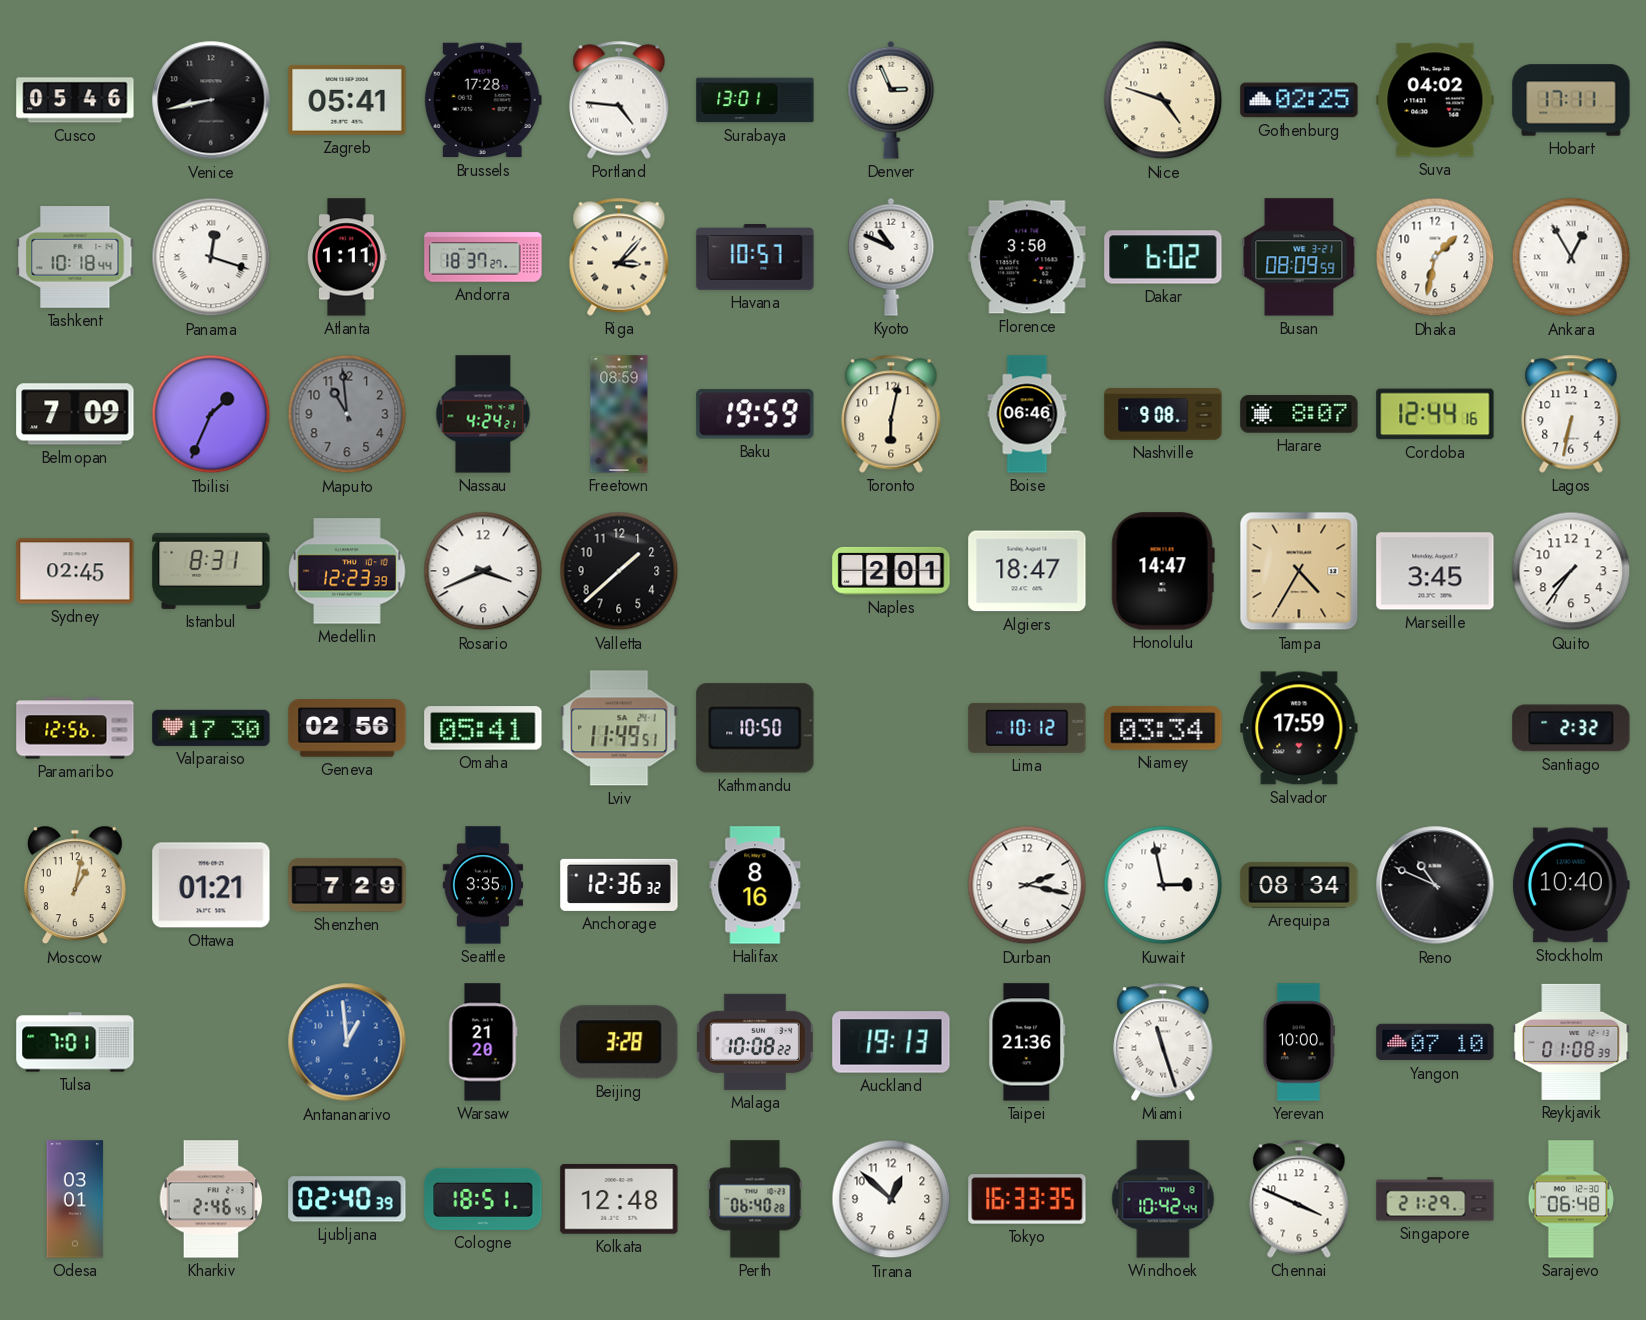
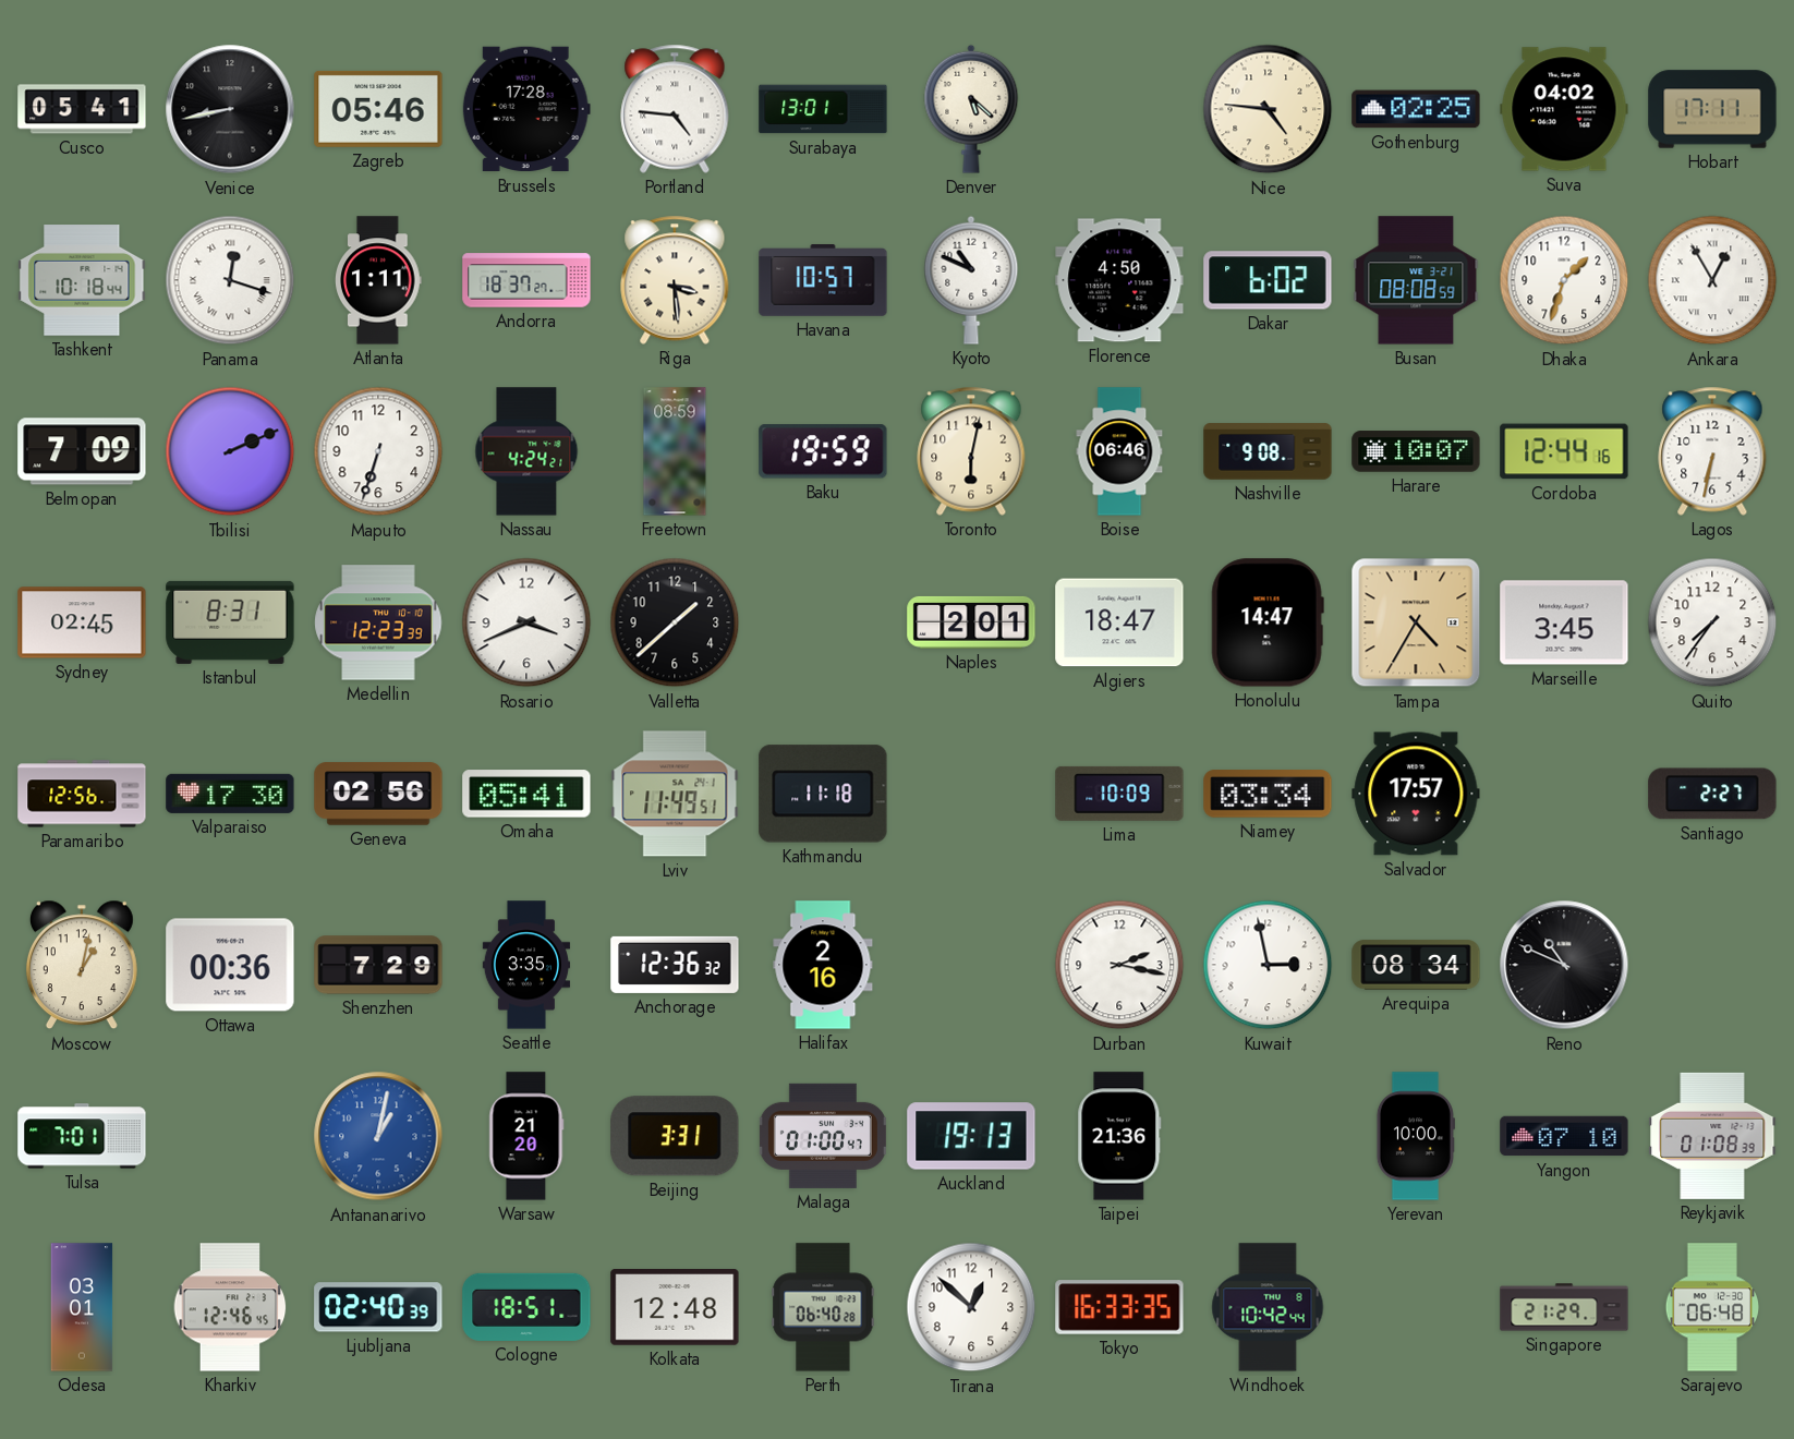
Cusco: 05:46 -> 05:41 (82, 109)
Zagreb: 05:41 -> 05:46 (378, 109)
Denver: 2:56 -> 5:22 (971, 109)
Nice: 4:48 -> 4:46 (1268, 109)
Riga: 3:07 -> 3:29 (675, 280)
Florence: 3:50 -> 4:50 (1119, 280)
Busan: 08:09 -> 08:08 (1416, 280)
Dhaka: 1:32 -> 1:33 (1564, 280)
Tbilisi: 1:34 -> 2:11 (230, 451)
Maputo: 10:59 -> 6:33 (378, 451)
Maputo dial: grey -> white (378, 451)
Harare: 8:07 -> 10:07 (1416, 451)
Kathmandu: 10:50 -> 11:18 (823, 794)
Lima: 10:12 -> 10:09 (1119, 794)
Salvador: 17:59 -> 17:57 (1416, 794)
Santiago: 2:32 -> 2:27 (1712, 794)
Ottawa: 01:21 -> 00:36 (230, 965)
Halifax: 8:16 -> 2:16 (823, 965)
Stockholm: 10:40 -> none (1571, 885)
Antananarivo: 12:59 -> 1:02 (378, 1136)
Beijing: 3:28 -> 3:31 (675, 1136)
Malaga: 10:08 -> 01:00 (823, 1136)
Miami: 11:27 -> none (1163, 1042)
Kharkiv: 2:46 -> 12:46 (230, 1307)
Chennai: 3:49 -> none (1299, 1199)
